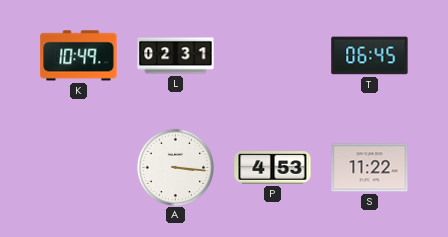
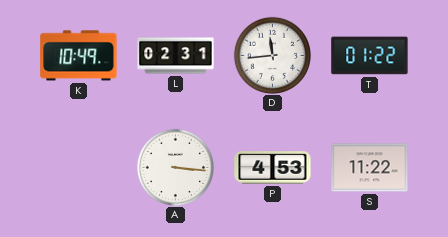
D: none -> 11:44 (272, 55)
T: 06:45 -> 01:22 (370, 56)
